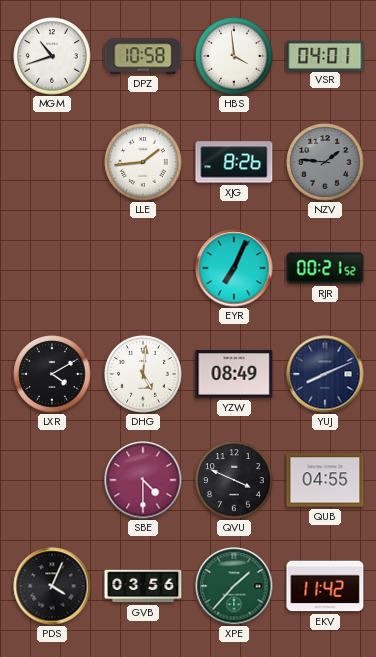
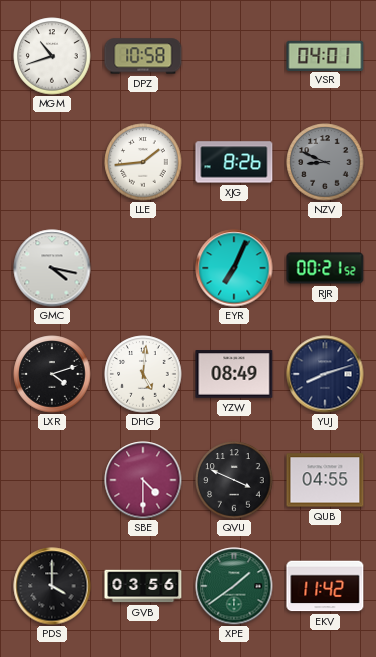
HBS: 3:59 -> none (234, 56)
NZV: 1:46 -> 8:49 (325, 162)
GMC: none -> 4:17 (52, 268)
LXR: 4:10 -> 4:12 (52, 374)
YUJ: 8:11 -> 8:12 (325, 374)
PDS: 4:04 -> 4:00 (52, 586)
XPE: 1:37 -> 1:39 (234, 586)
